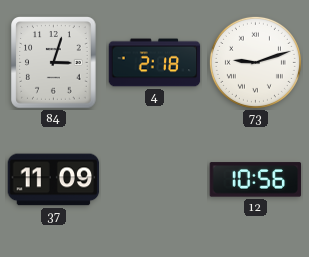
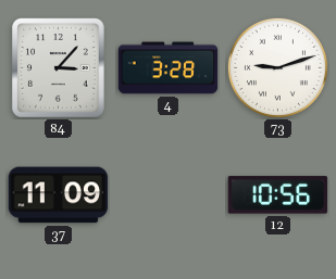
84: 3:03 -> 3:07 (59, 68)
4: 2:18 -> 3:28 (169, 68)
